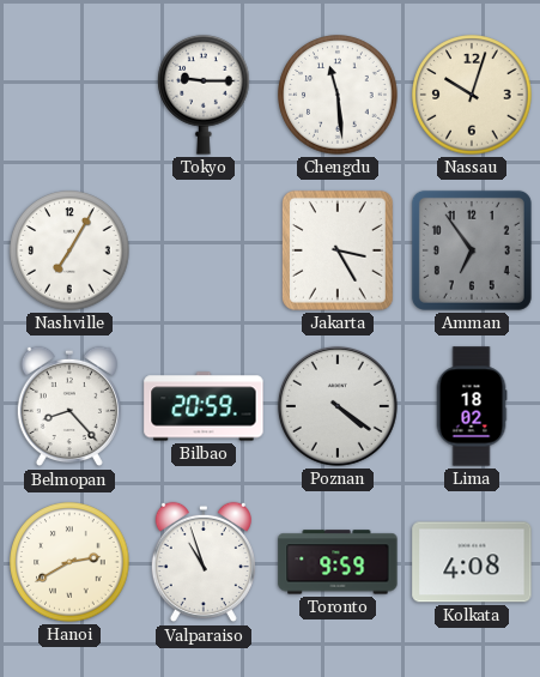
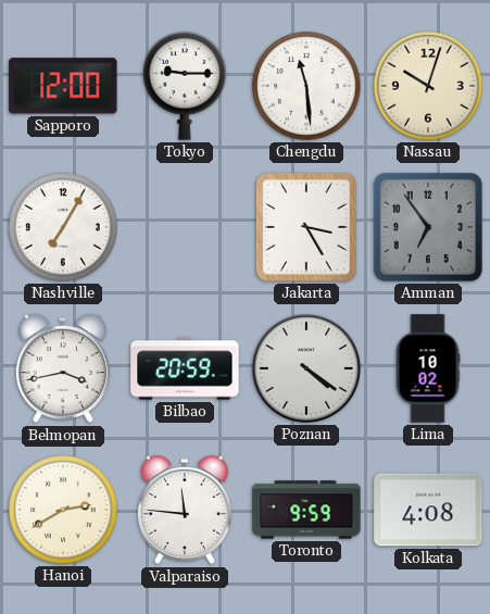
Sapporo: none -> 12:00 (63, 86)
Belmopan: 8:23 -> 3:43 (63, 368)
Lima: 18:02 -> 10:02 (428, 368)
Valparaiso: 10:57 -> 11:46 (185, 510)
